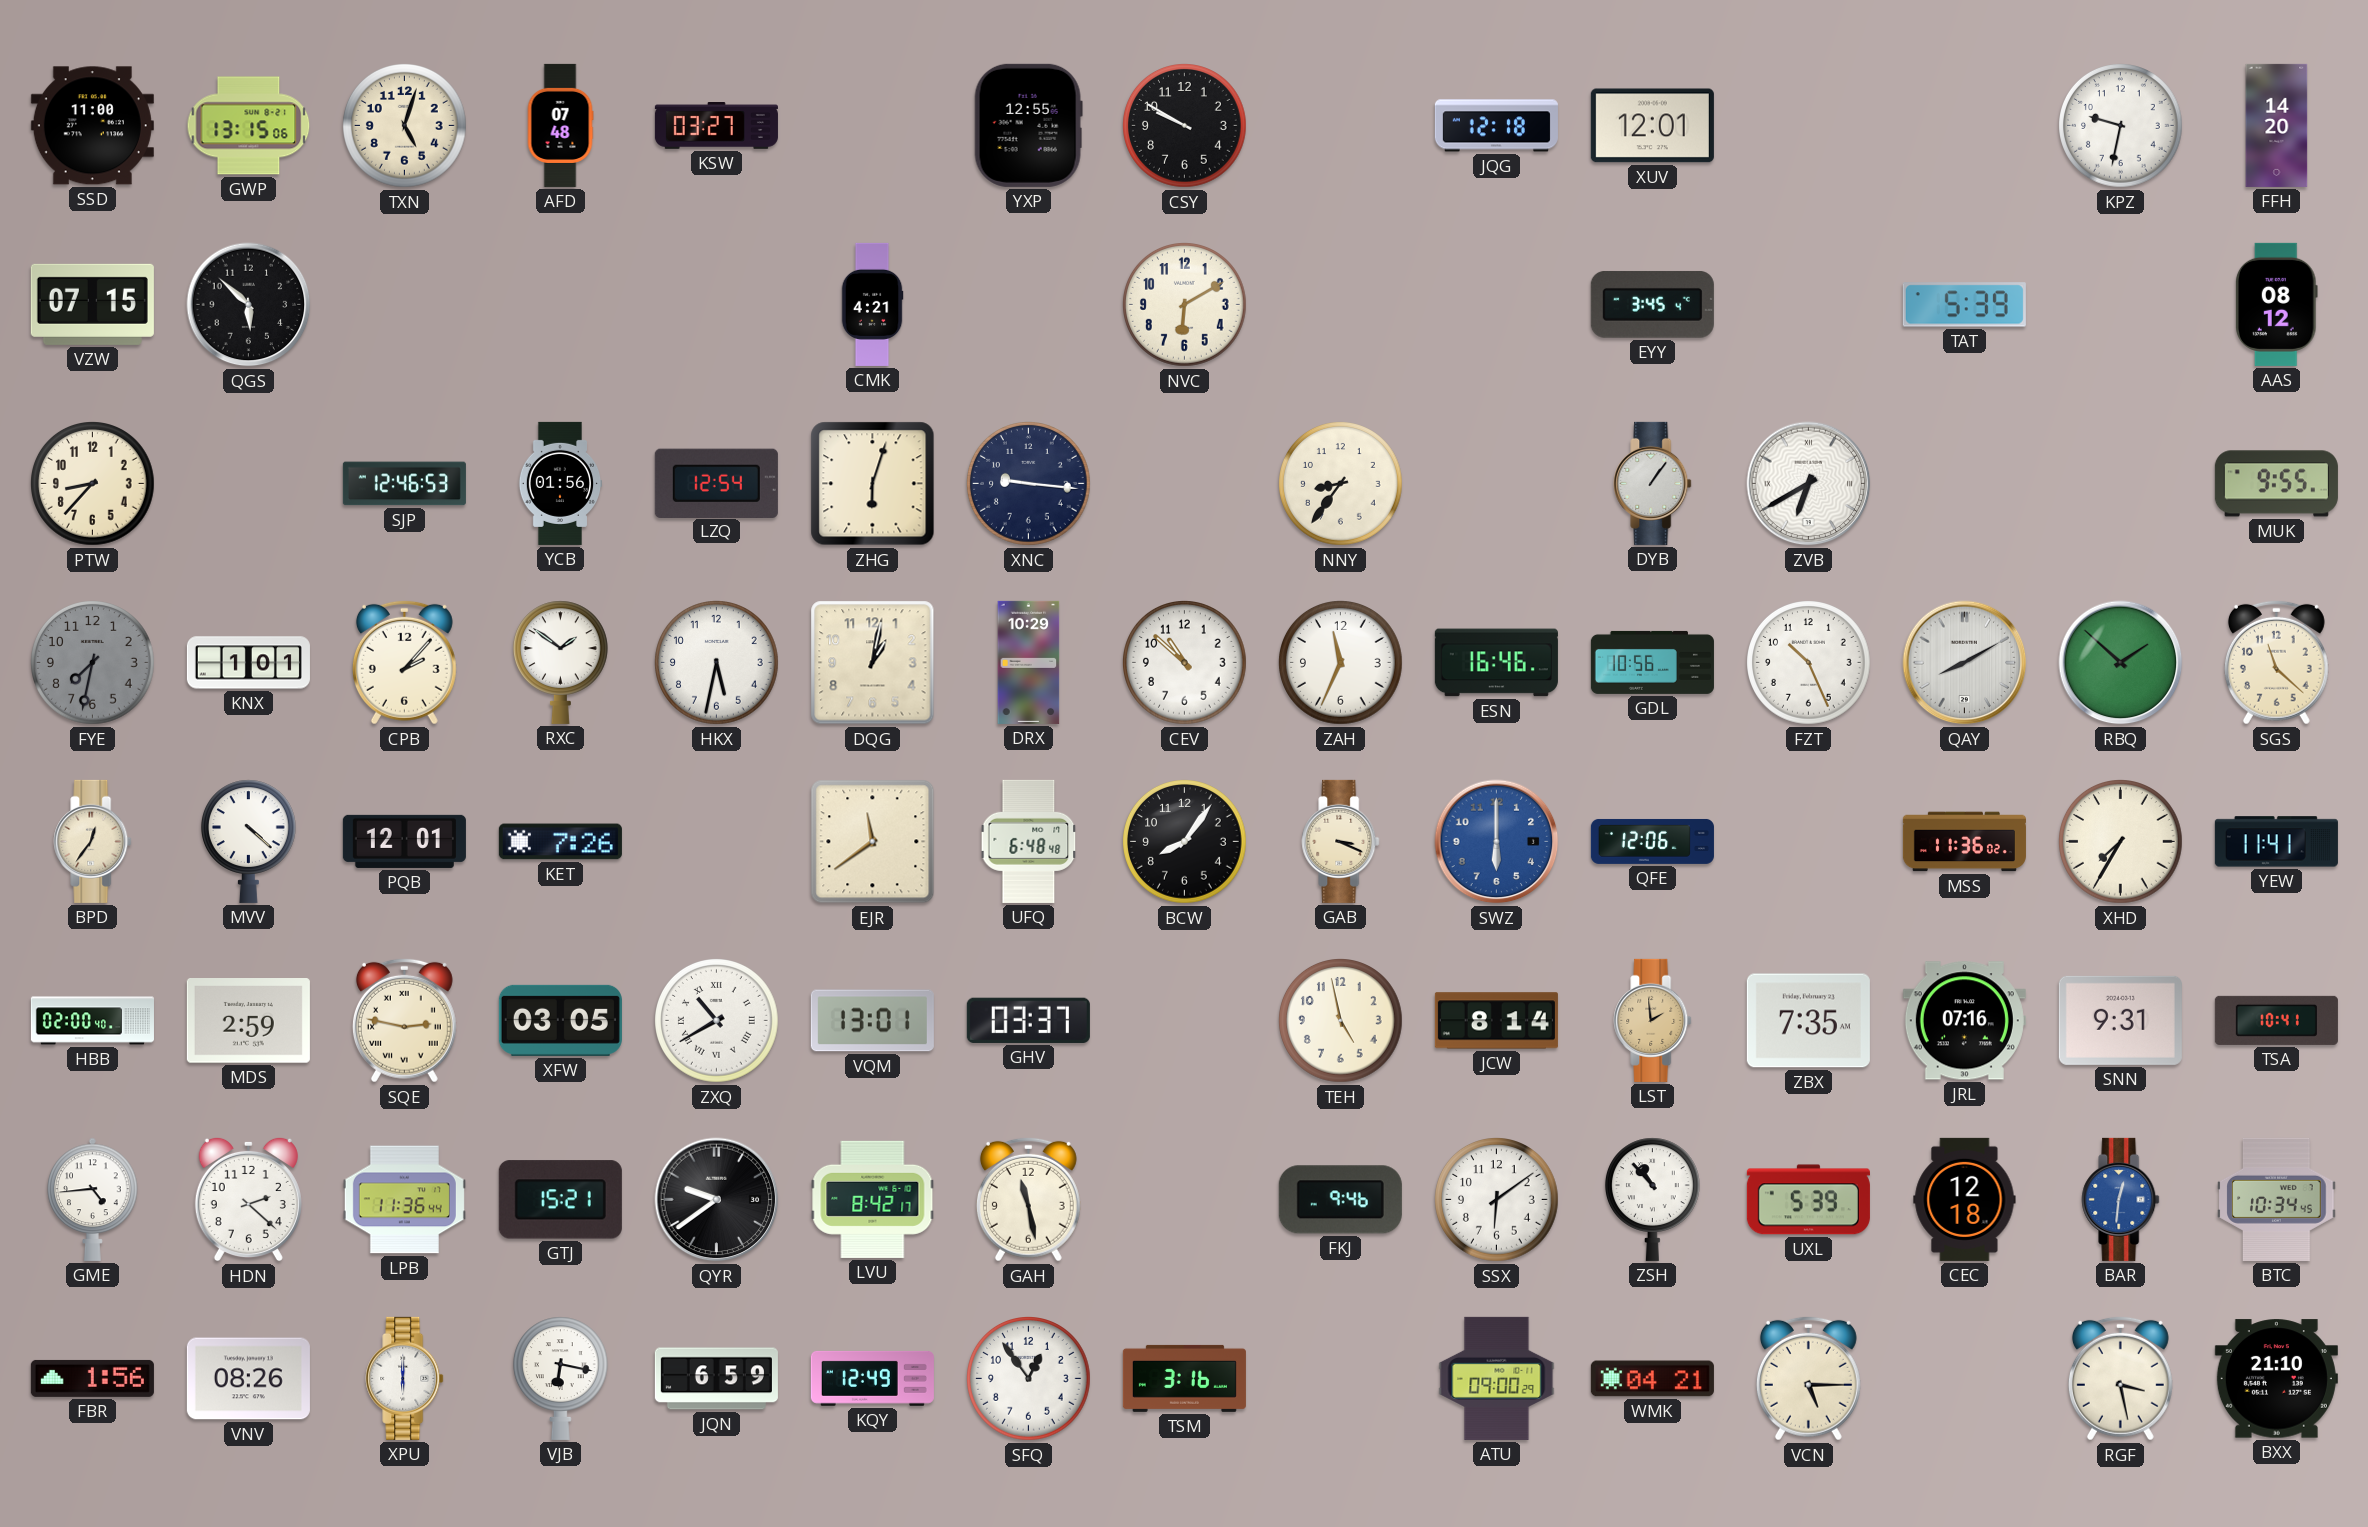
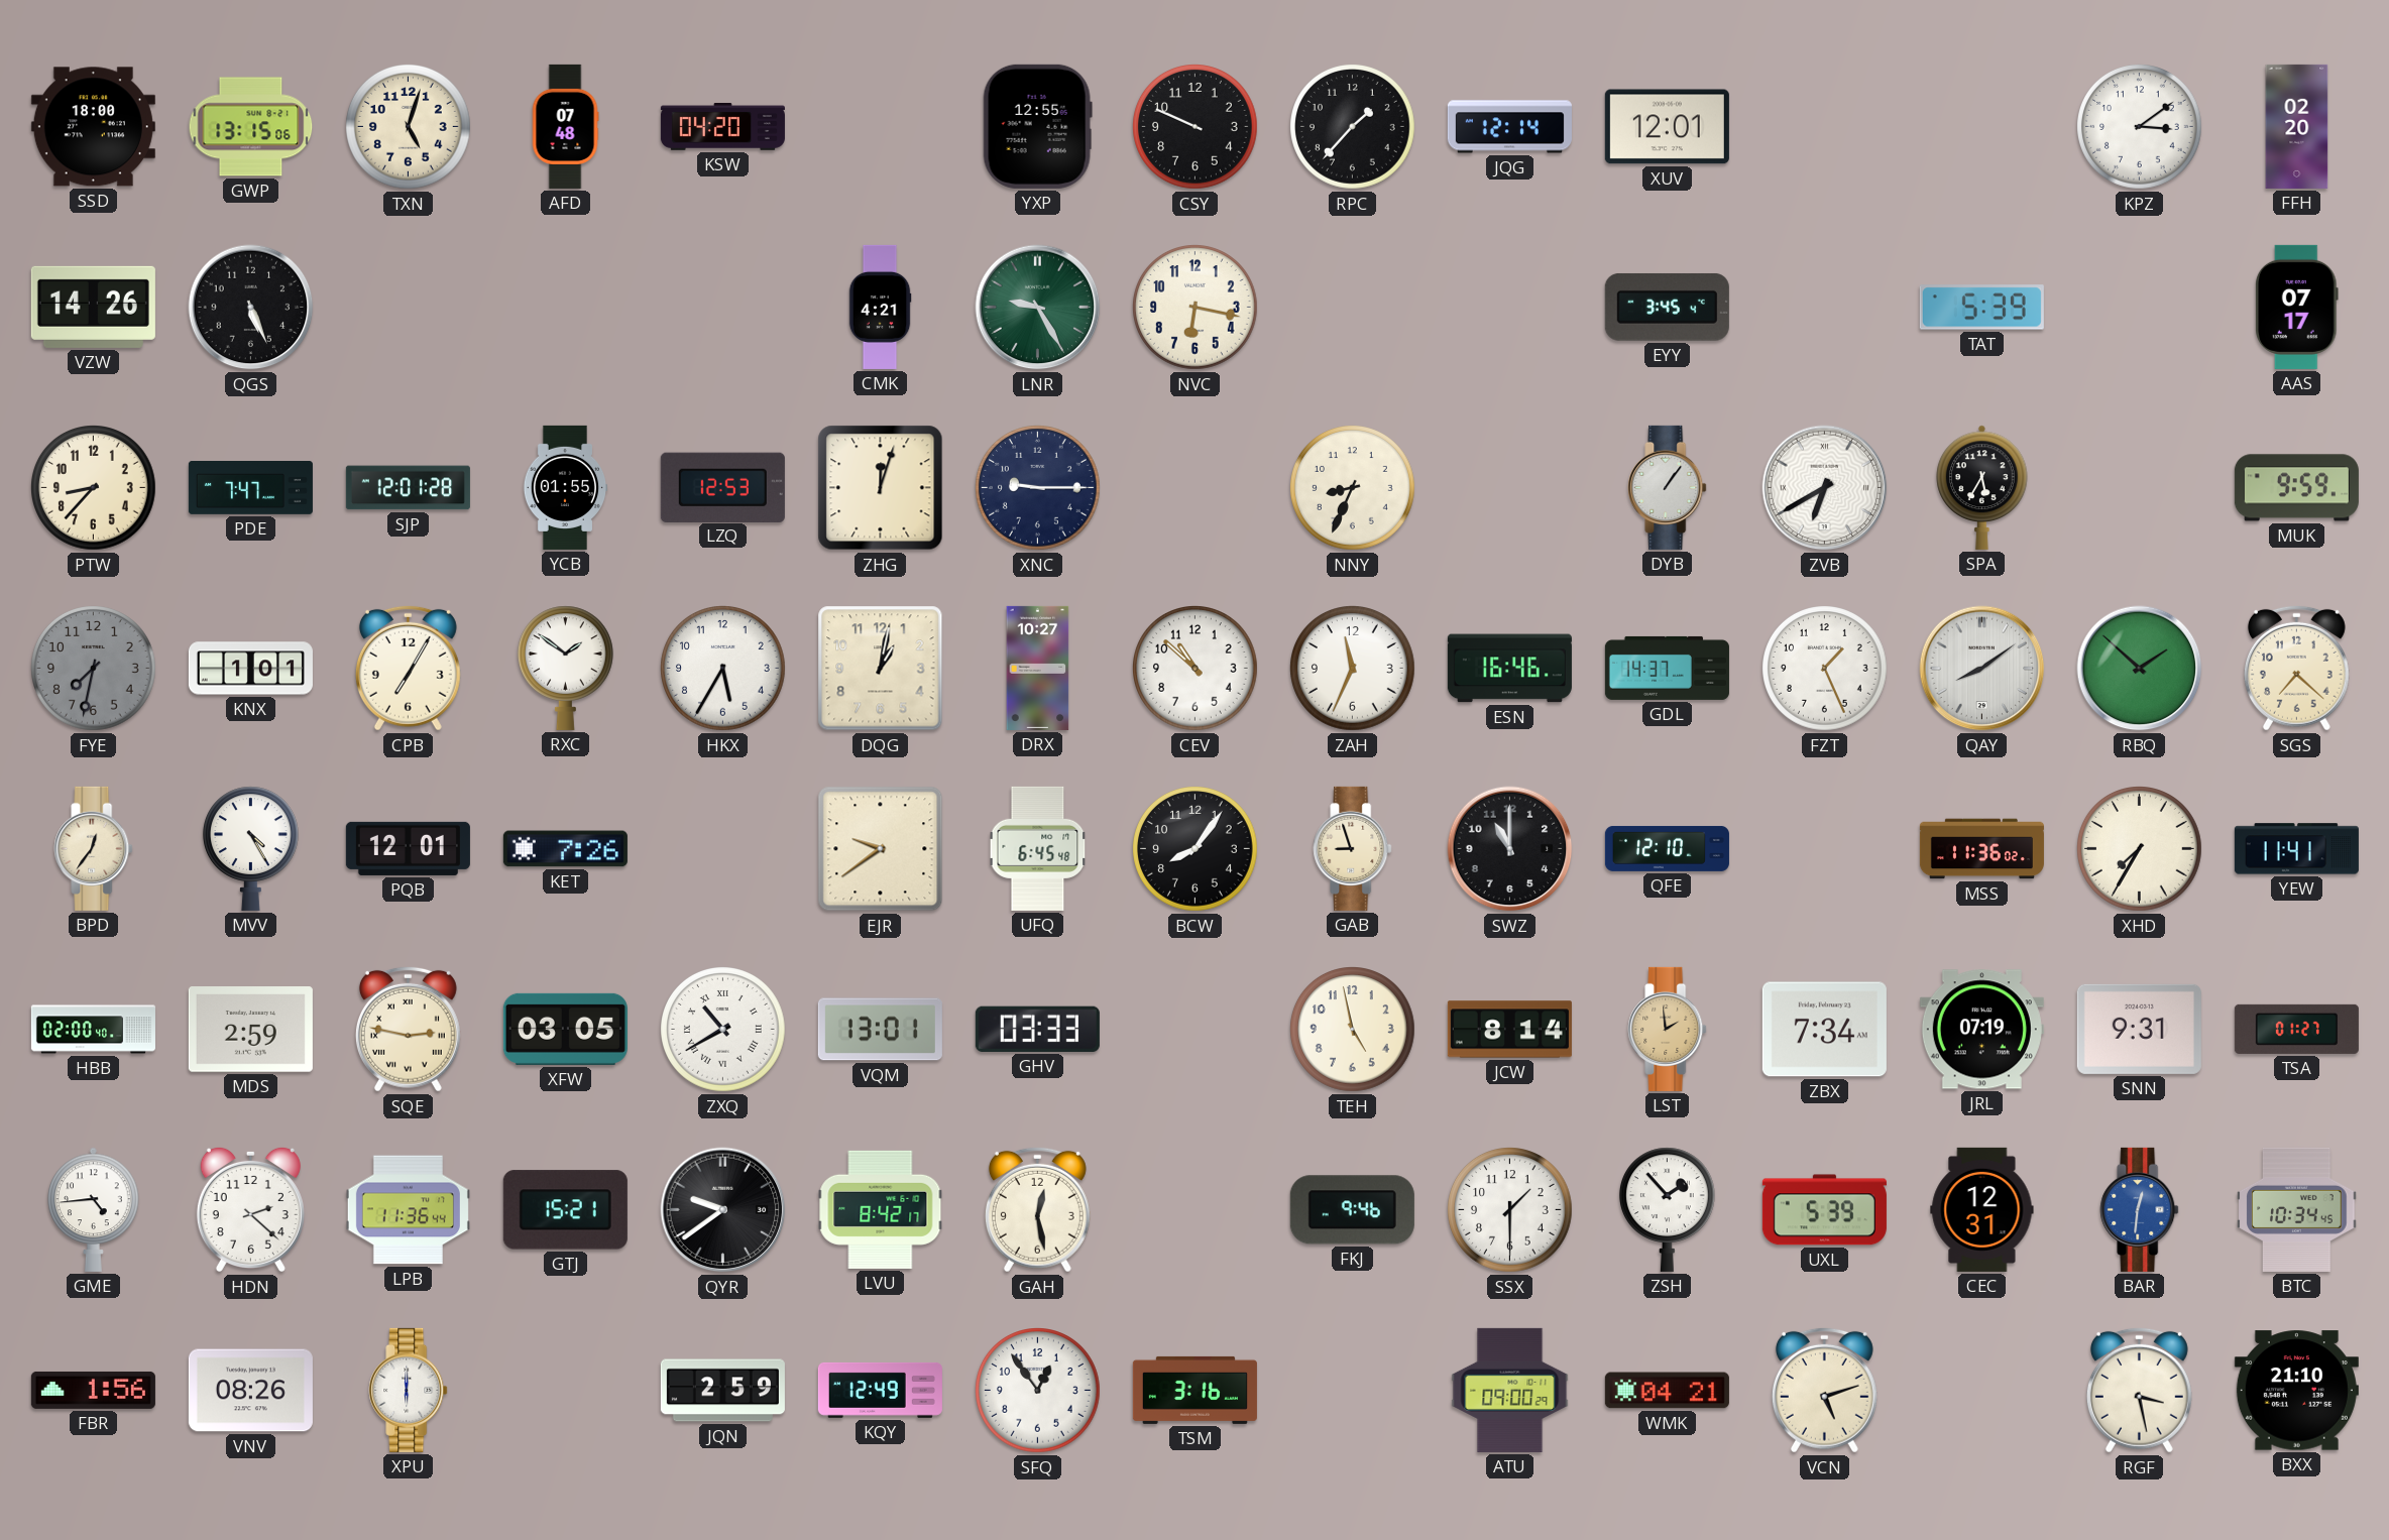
SSD: 11:00 -> 18:00 (93, 127)
KSW: 03:27 -> 04:20 (722, 127)
CSY: 9:50 -> 9:49 (1196, 127)
RPC: none -> 1:37 (1353, 127)
JQG: 12:18 -> 12:14 (1509, 127)
KPZ: 9:32 -> 3:09 (2140, 127)
FFH: 14:20 -> 02:20 (2297, 126)
VZW: 07:15 -> 14:26 (93, 307)
QGS: 5:52 -> 5:26 (251, 308)
LNR: none -> 9:25 (1038, 308)
NVC: 6:10 -> 6:17 (1196, 308)
AAS: 08:12 -> 07:17 (2297, 307)
PDE: none -> 7:47 (250, 488)
SJP: 12:46 -> 12:01 (408, 488)
YCB: 01:56 -> 01:55 (565, 487)
LZQ: 12:54 -> 12:53 (722, 487)
ZHG: 6:03 -> 12:03 (881, 488)
XNC: 9:16 -> 9:15 (1038, 488)
NNY: 8:36 -> 8:34 (1353, 488)
SPA: none -> 5:35 (1982, 487)
MUK: 9:55 -> 9:59 (2296, 488)
CPB: 2:07 -> 7:05 (408, 668)
HKX: 5:32 -> 5:35 (723, 669)
DRX: 10:29 -> 10:27 (1038, 668)
GDL: 10:56 -> 14:37 (1667, 668)
FZT: 10:26 -> 1:26 (1825, 669)
QAY: 8:10 -> 8:09 (1982, 669)
SGS: 11:22 -> 7:22 (2296, 668)
MVV: 4:22 -> 4:25 (250, 848)
EJR: 11:39 -> 9:39 (881, 849)
UFQ: 6:48 -> 6:45 (1038, 848)
GAB: 3:19 -> 8:57 (1353, 848)
SWZ: 6:00 -> 11:00 (1510, 849)
SWZ dial: blue -> black (1510, 849)
QFE: 12:06 -> 12:10 (1667, 848)
GHV: 03:37 -> 03:33 (1037, 1029)
ZBX: 7:35 -> 7:34 (1824, 1030)
JRL: 07:16 -> 07:19 (1981, 1030)
TSA: 10:41 -> 01:27 (2296, 1029)
GAH: 11:28 -> 12:28 (1037, 1209)
SSX: 6:09 -> 1:30 (1510, 1210)
ZSH: 10:53 -> 1:53 (1667, 1209)
CEC: 12:18 -> 12:31 (1982, 1209)
VJB: 6:17 -> none (560, 1378)
JQN: 6:59 -> 2:59 (722, 1391)
VCN: 5:15 -> 5:12 (1824, 1390)
